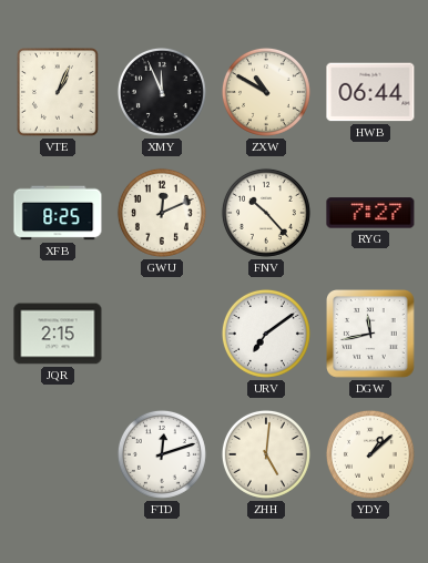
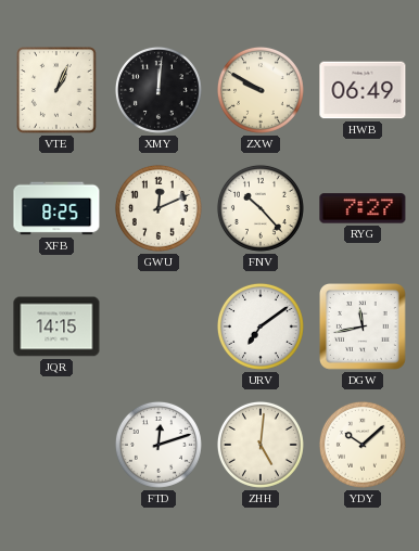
XMY: 11:56 -> 12:01 (158, 90)
ZXW: 10:50 -> 9:50 (261, 90)
HWB: 06:44 -> 06:49 (363, 90)
JQR: 2:15 -> 14:15 (56, 326)
YDY: 1:08 -> 10:08 (363, 445)
